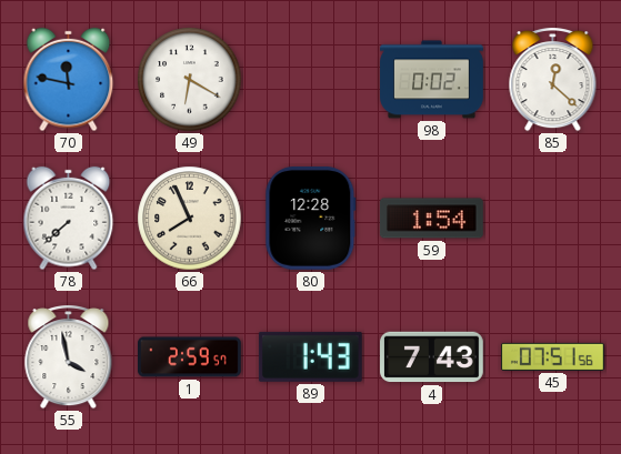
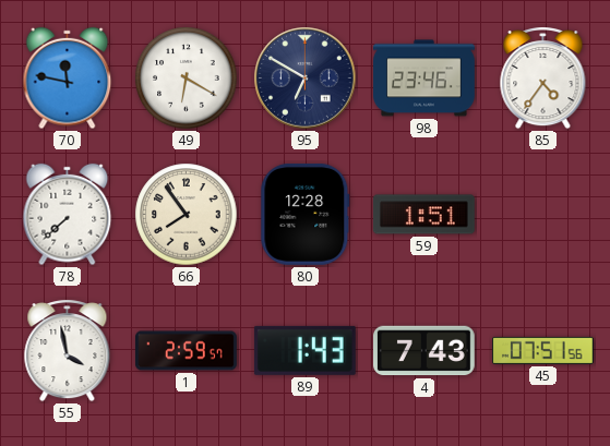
95: none -> 6:50 (306, 79)
98: 0:02 -> 23:46 (424, 79)
85: 12:22 -> 4:36 (543, 79)
66: 7:56 -> 7:54 (187, 215)
59: 1:54 -> 1:51 (423, 215)
